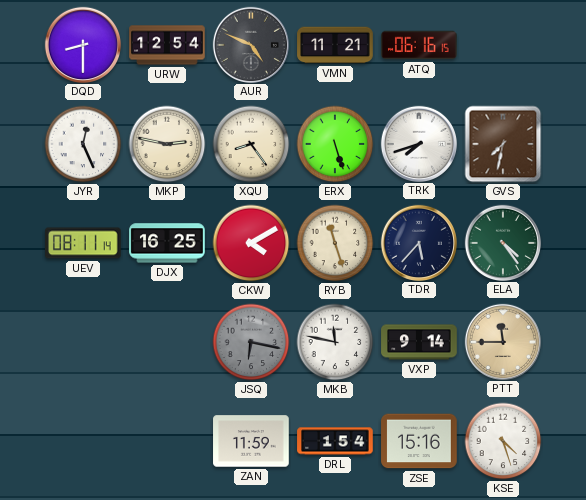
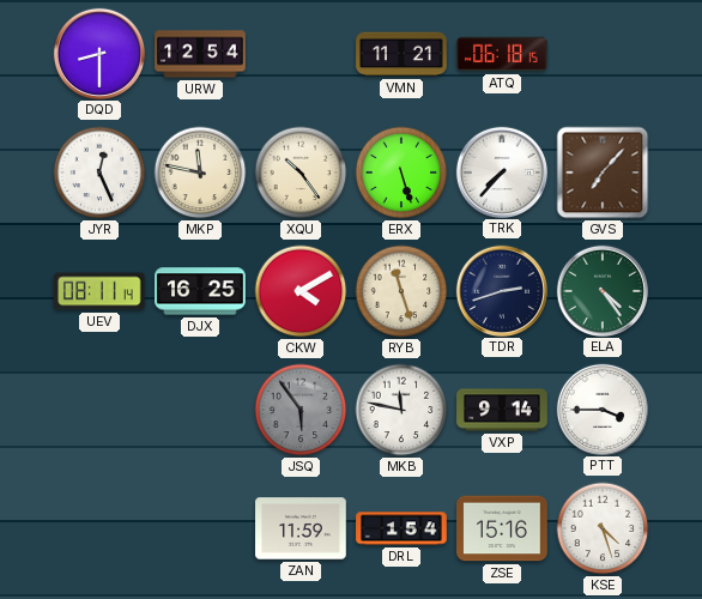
AUR: 4:49 -> none (250, 44)
ATQ: 06:16 -> 06:18 (502, 54)
MKP: 2:47 -> 11:47 (200, 173)
XQU: 8:24 -> 10:24 (301, 173)
TRK: 7:42 -> 7:37 (501, 171)
GVS: 7:32 -> 7:07 (603, 173)
TDR: 5:37 -> 2:42 (501, 290)
JSQ: 6:17 -> 5:54 (301, 410)
PTT: 11:45 -> 3:45 (601, 409)
PTT dial: champagne -> white (601, 409)
